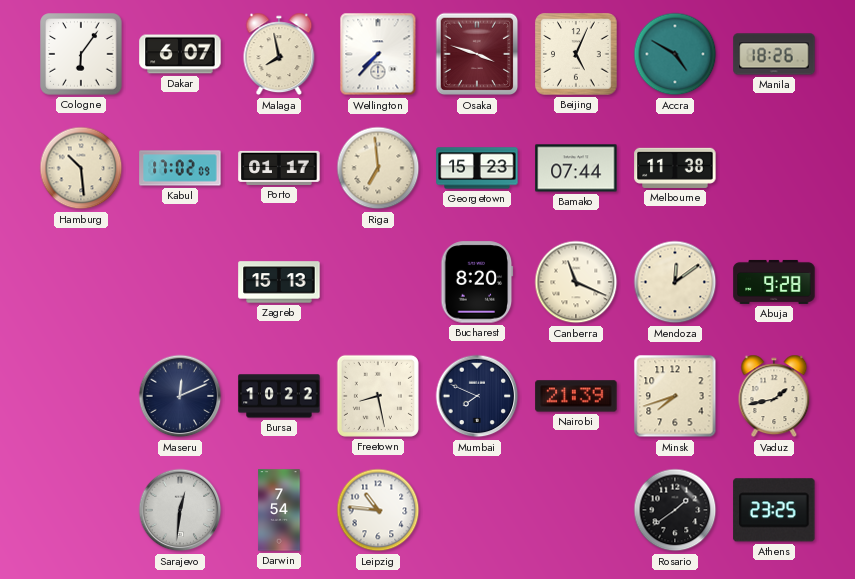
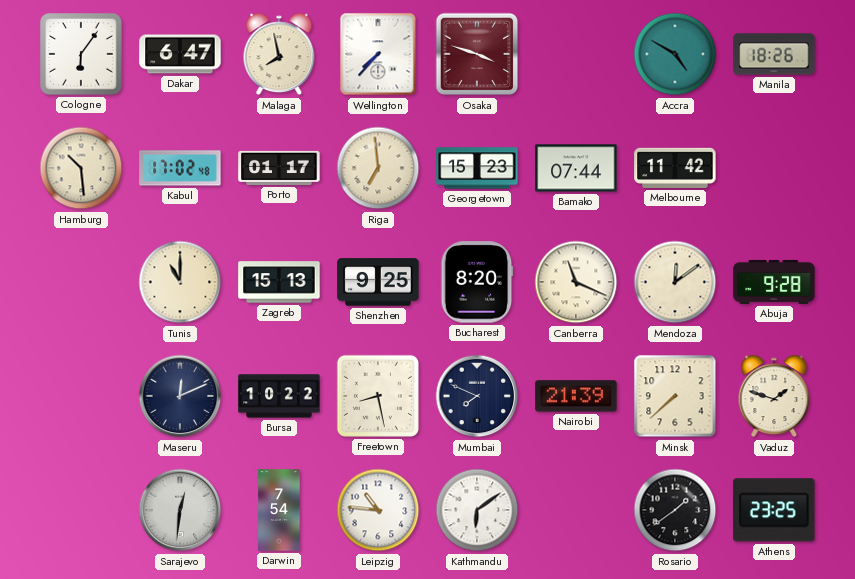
Dakar: 6:07 -> 6:47 (180, 54)
Beijing: 5:04 -> none (576, 54)
Kabul: 17:02:09 -> 17:02:48 (180, 168)
Melbourne: 11:38 -> 11:42 (675, 168)
Tunis: none -> 11:00 (180, 282)
Shenzhen: none -> 9:25 (378, 282)
Minsk: 7:42 -> 7:38 (675, 396)
Vaduz: 1:43 -> 1:48 (774, 396)
Kathmandu: none -> 6:09 (477, 510)
